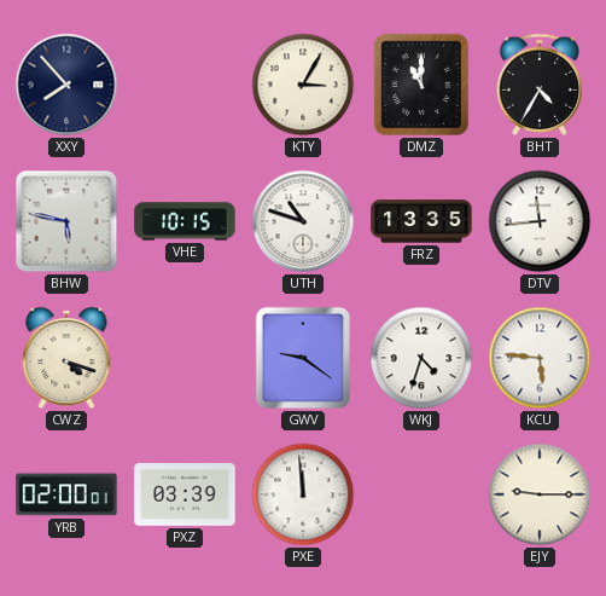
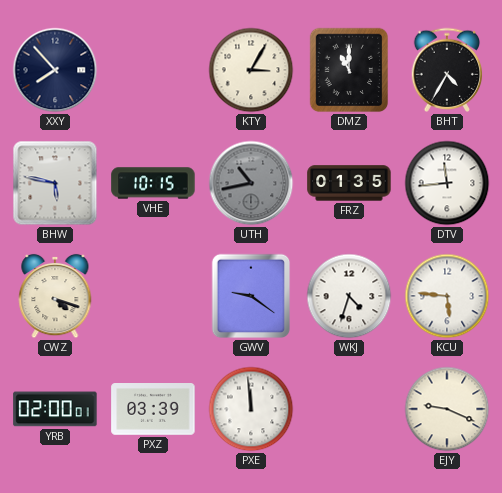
UTH: 10:48 -> 10:43 (251, 183)
UTH dial: white -> grey (251, 183)
FRZ: 13:35 -> 01:35 (349, 183)
EJY: 9:15 -> 9:19 (447, 409)
